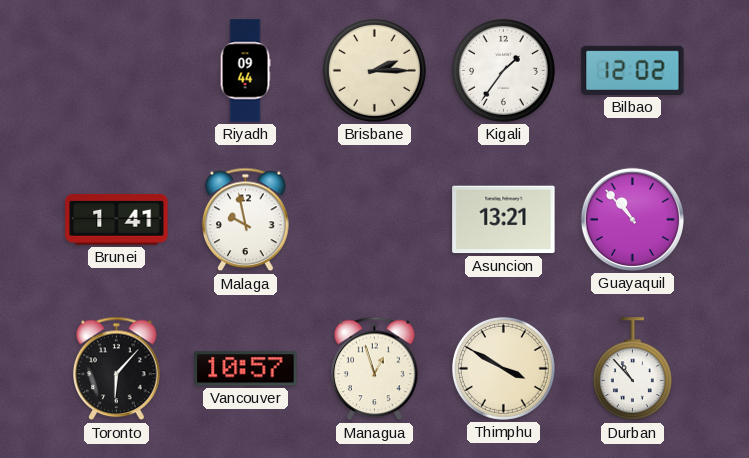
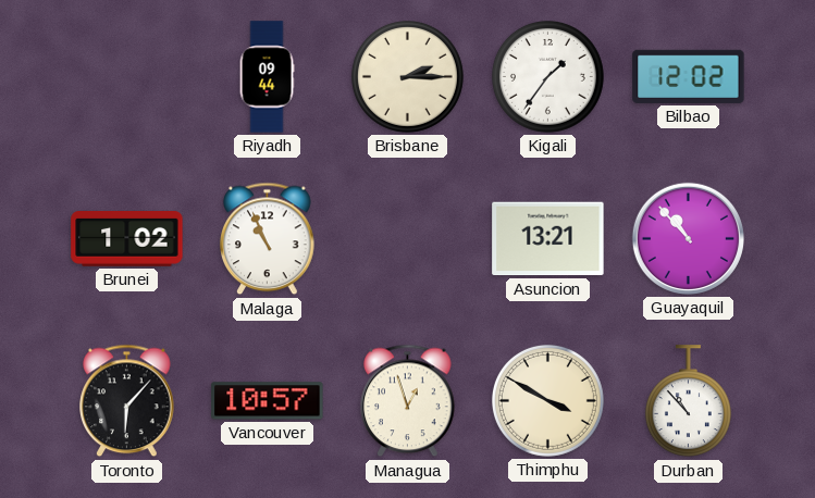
Brunei: 1:41 -> 1:02 (127, 239)
Malaga: 9:58 -> 10:56 (268, 239)
